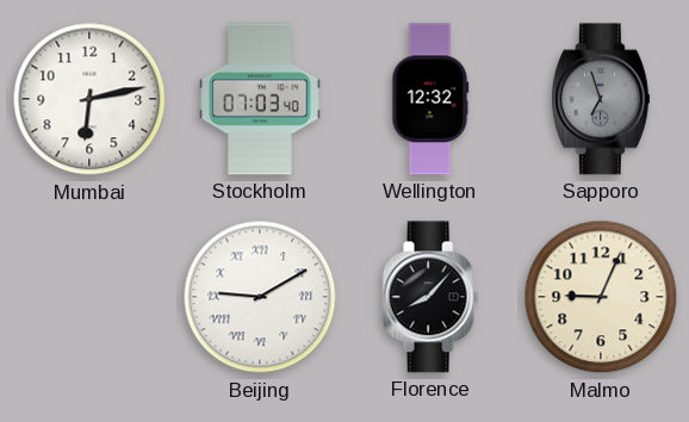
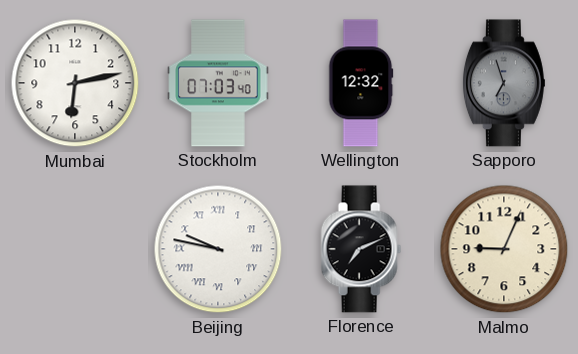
Beijing: 9:10 -> 9:47 (218, 249)
Florence: 8:07 -> 7:11 (361, 249)
